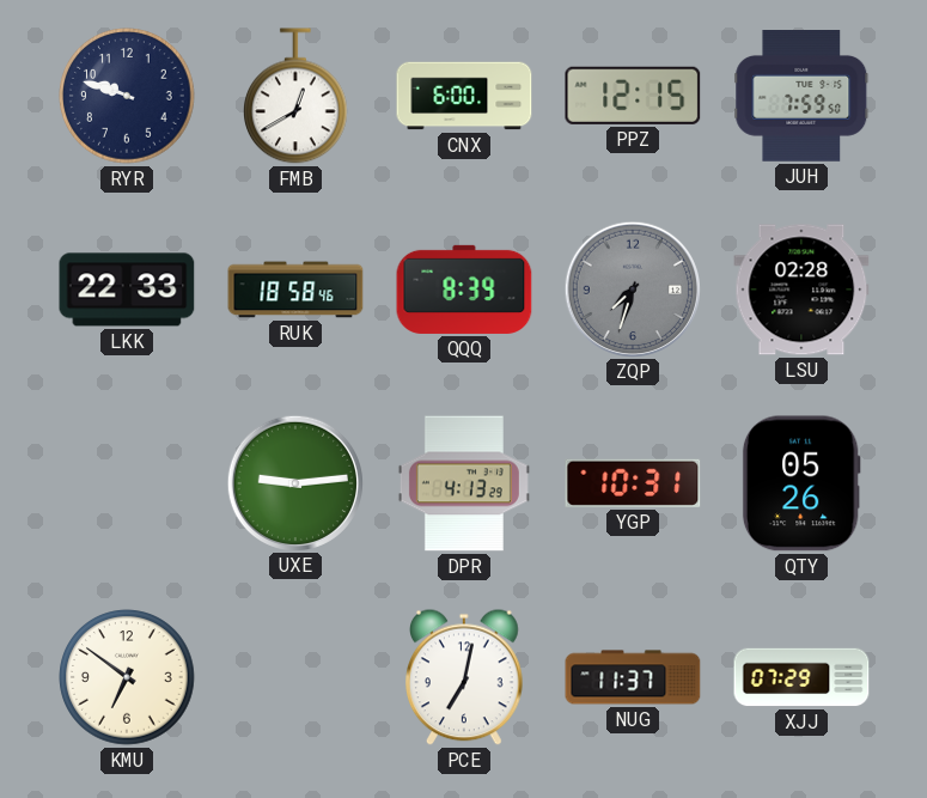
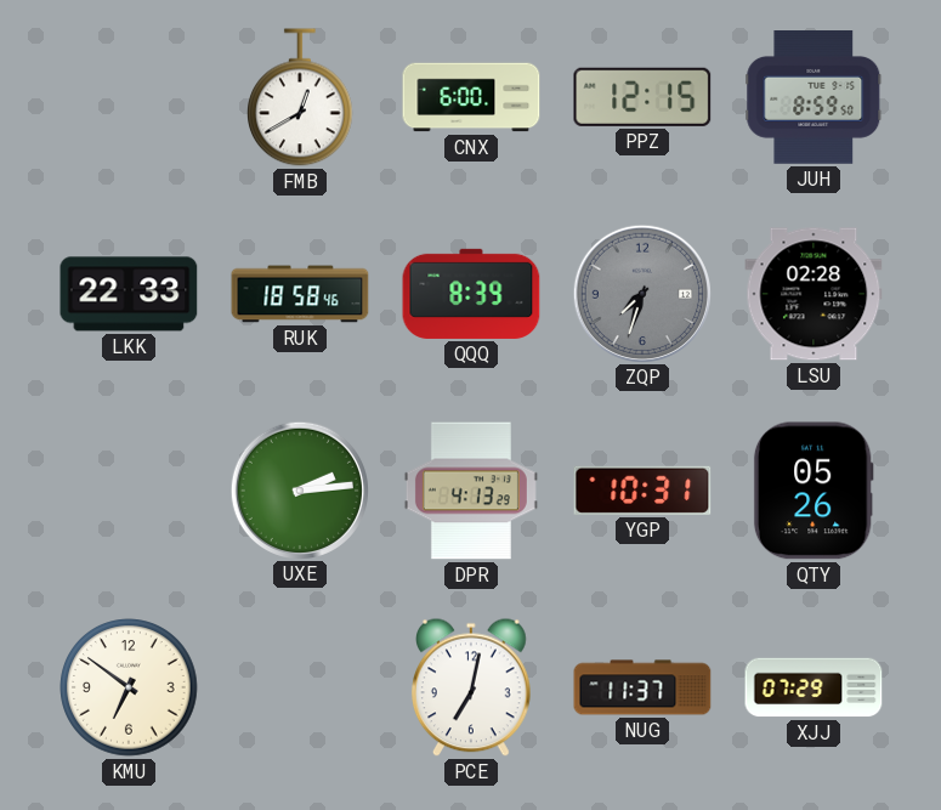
RYR: 9:48 -> none (127, 96)
JUH: 7:59 -> 8:59 (814, 98)
UXE: 9:14 -> 2:14 (299, 489)
